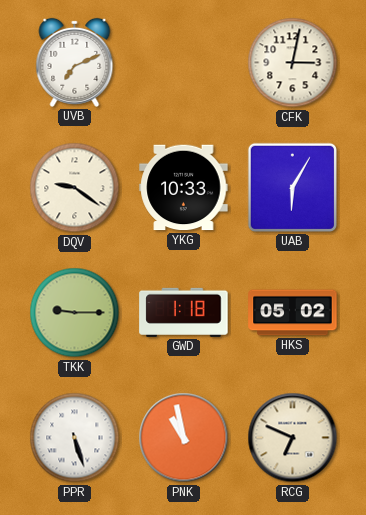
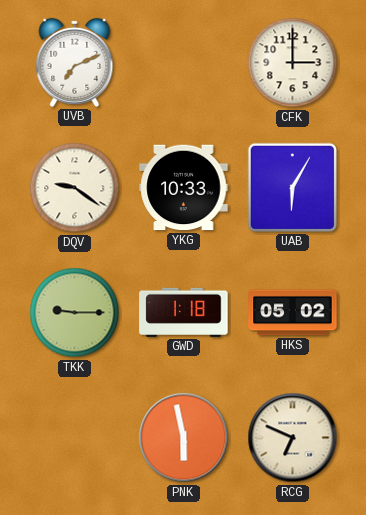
CFK: 3:02 -> 3:00 (293, 63)
PPR: 5:27 -> none (75, 438)
PNK: 10:58 -> 5:58 (184, 438)
